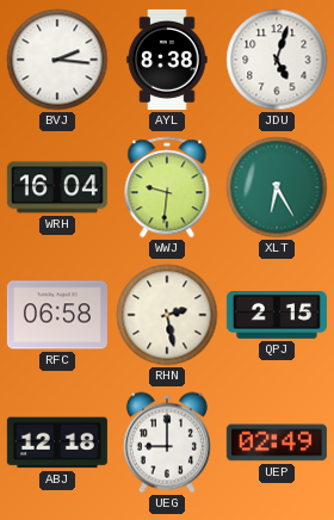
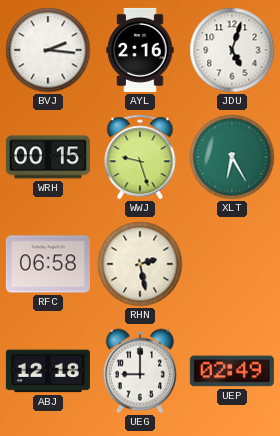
AYL: 8:38 -> 2:16 (140, 50)
WRH: 16:04 -> 00:15 (48, 157)
WWJ: 9:31 -> 9:27 (140, 157)
QPJ: 2:15 -> none (277, 316)
